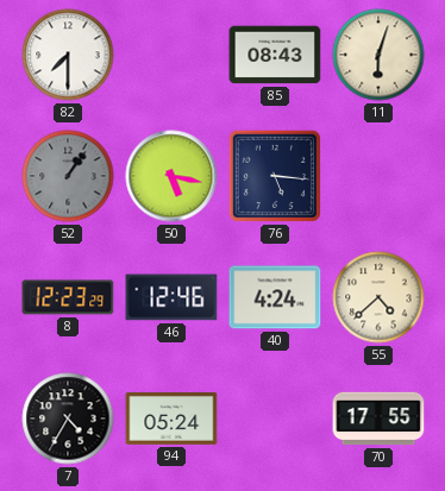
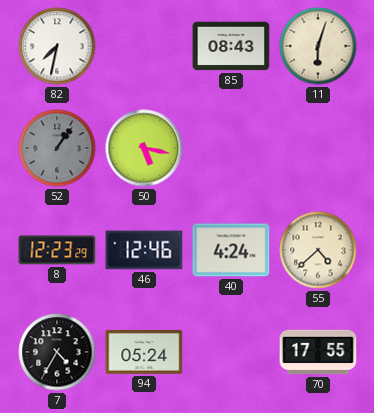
82: 7:30 -> 7:32 (57, 46)
76: 5:16 -> none (275, 176)
